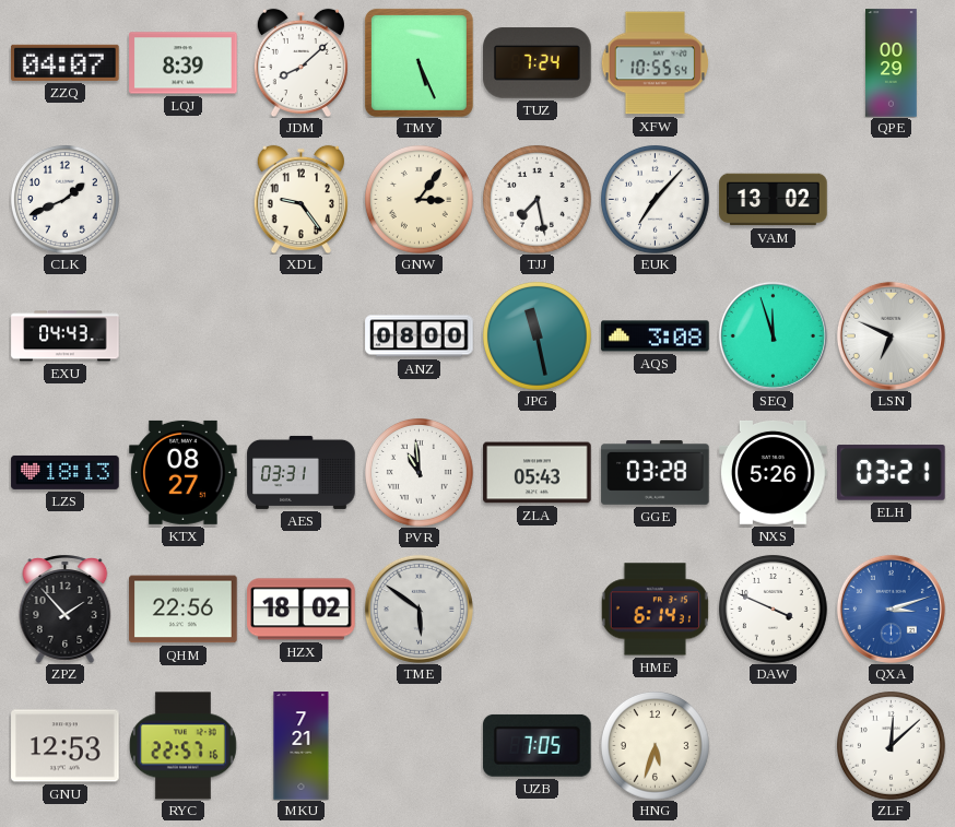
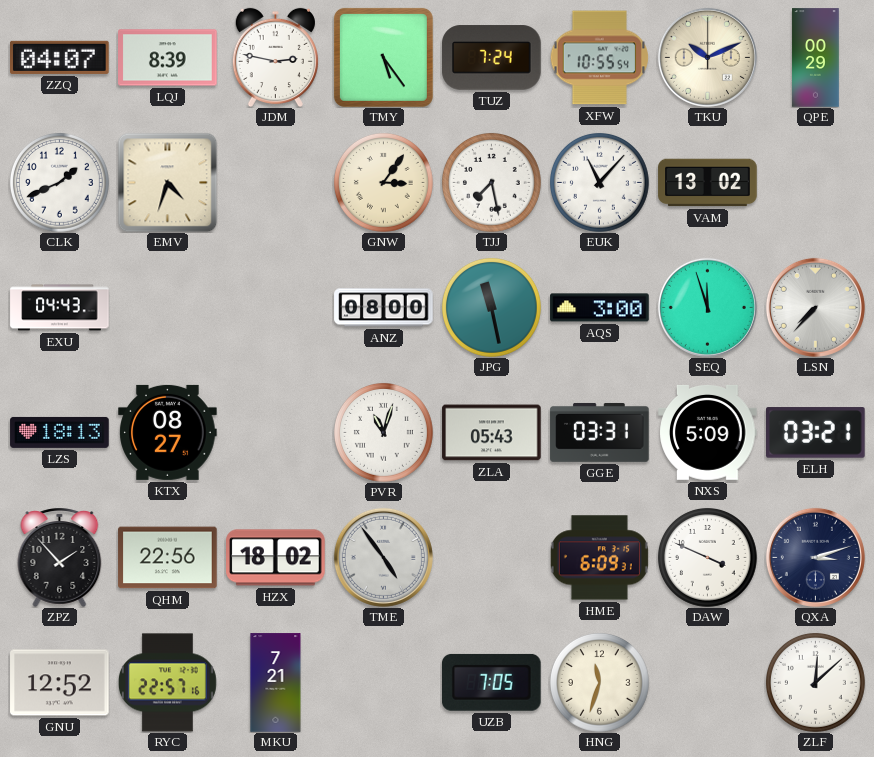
JDM: 8:08 -> 2:47 (275, 57)
TMY: 5:26 -> 5:24 (383, 57)
TKU: none -> 10:11 (707, 57)
EMV: none -> 4:33 (167, 182)
XDL: 9:24 -> none (300, 199)
EUK: 7:07 -> 11:07 (599, 182)
AQS: 3:08 -> 3:00 (600, 308)
LSN: 6:49 -> 7:37 (815, 307)
AES: 03:31 -> none (302, 472)
PVR: 10:59 -> 11:03 (383, 432)
GGE: 03:28 -> 03:31 (600, 432)
NXS: 5:26 -> 5:09 (708, 433)
TME: 5:51 -> 4:54 (383, 557)
HME: 6:14 -> 6:09 (599, 558)
QXA dial: blue -> navy (815, 557)
GNU: 12:53 -> 12:52 (60, 683)
HNG: 5:33 -> 11:33 (599, 682)
